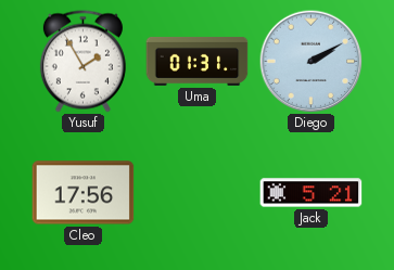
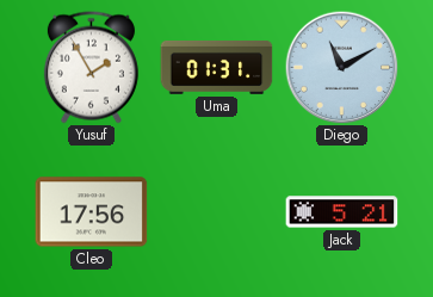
Diego: 2:10 -> 11:10 (341, 67)
